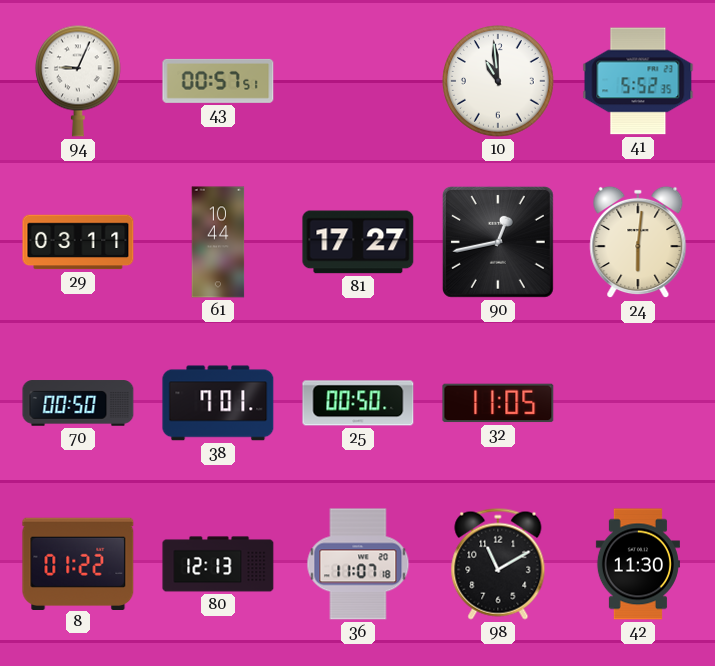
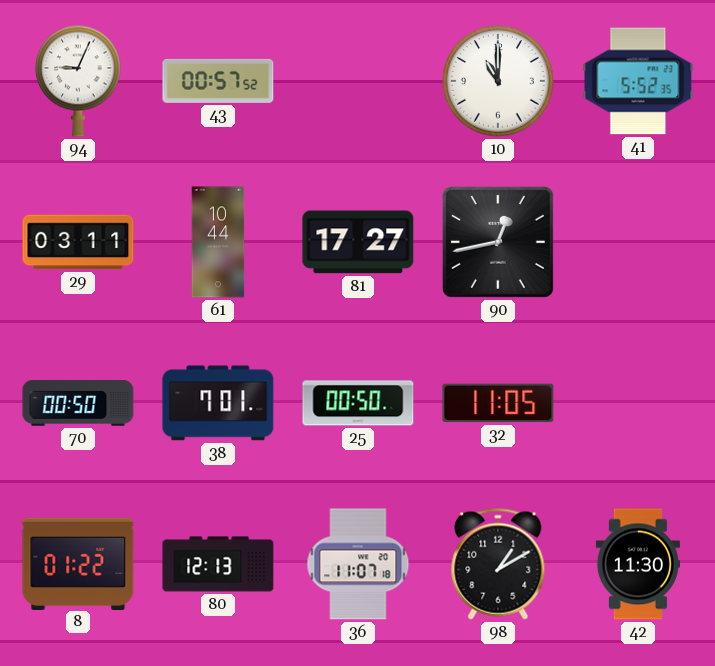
43: 00:57:51 -> 00:57:52 (218, 81)
10: 10:59 -> 11:00 (499, 82)
24: 6:01 -> none (638, 242)
98: 11:10 -> 1:10 (498, 564)
